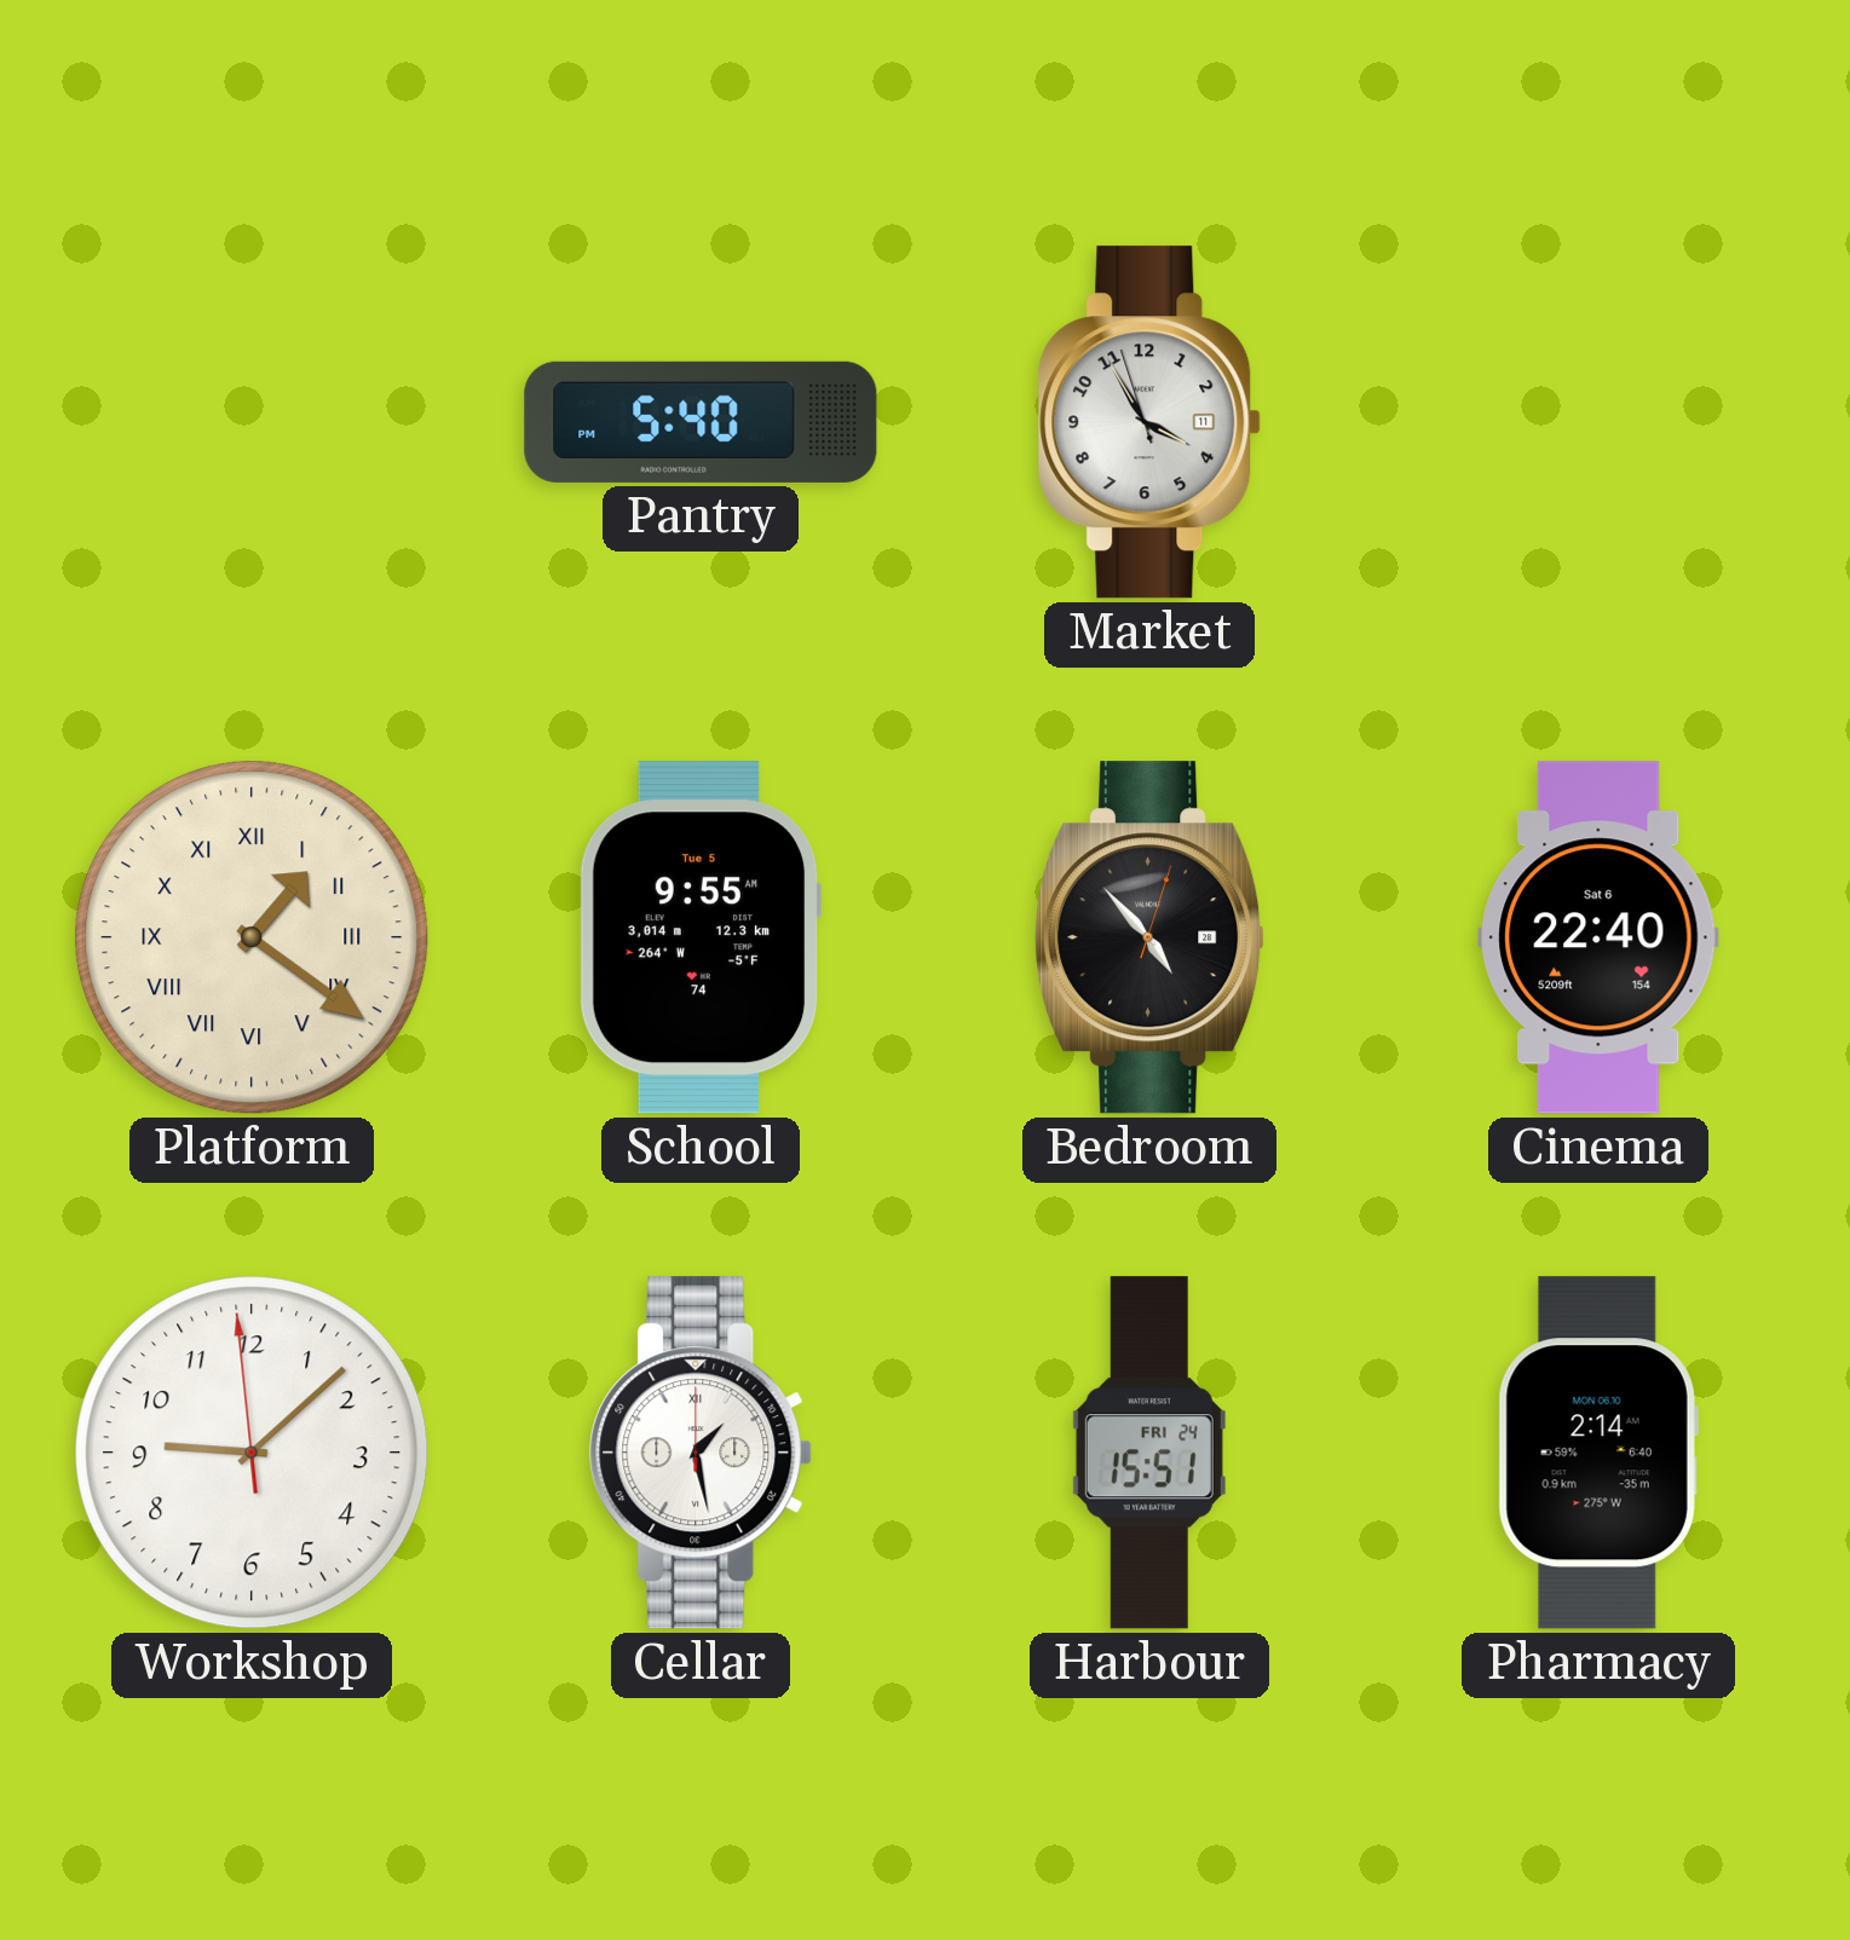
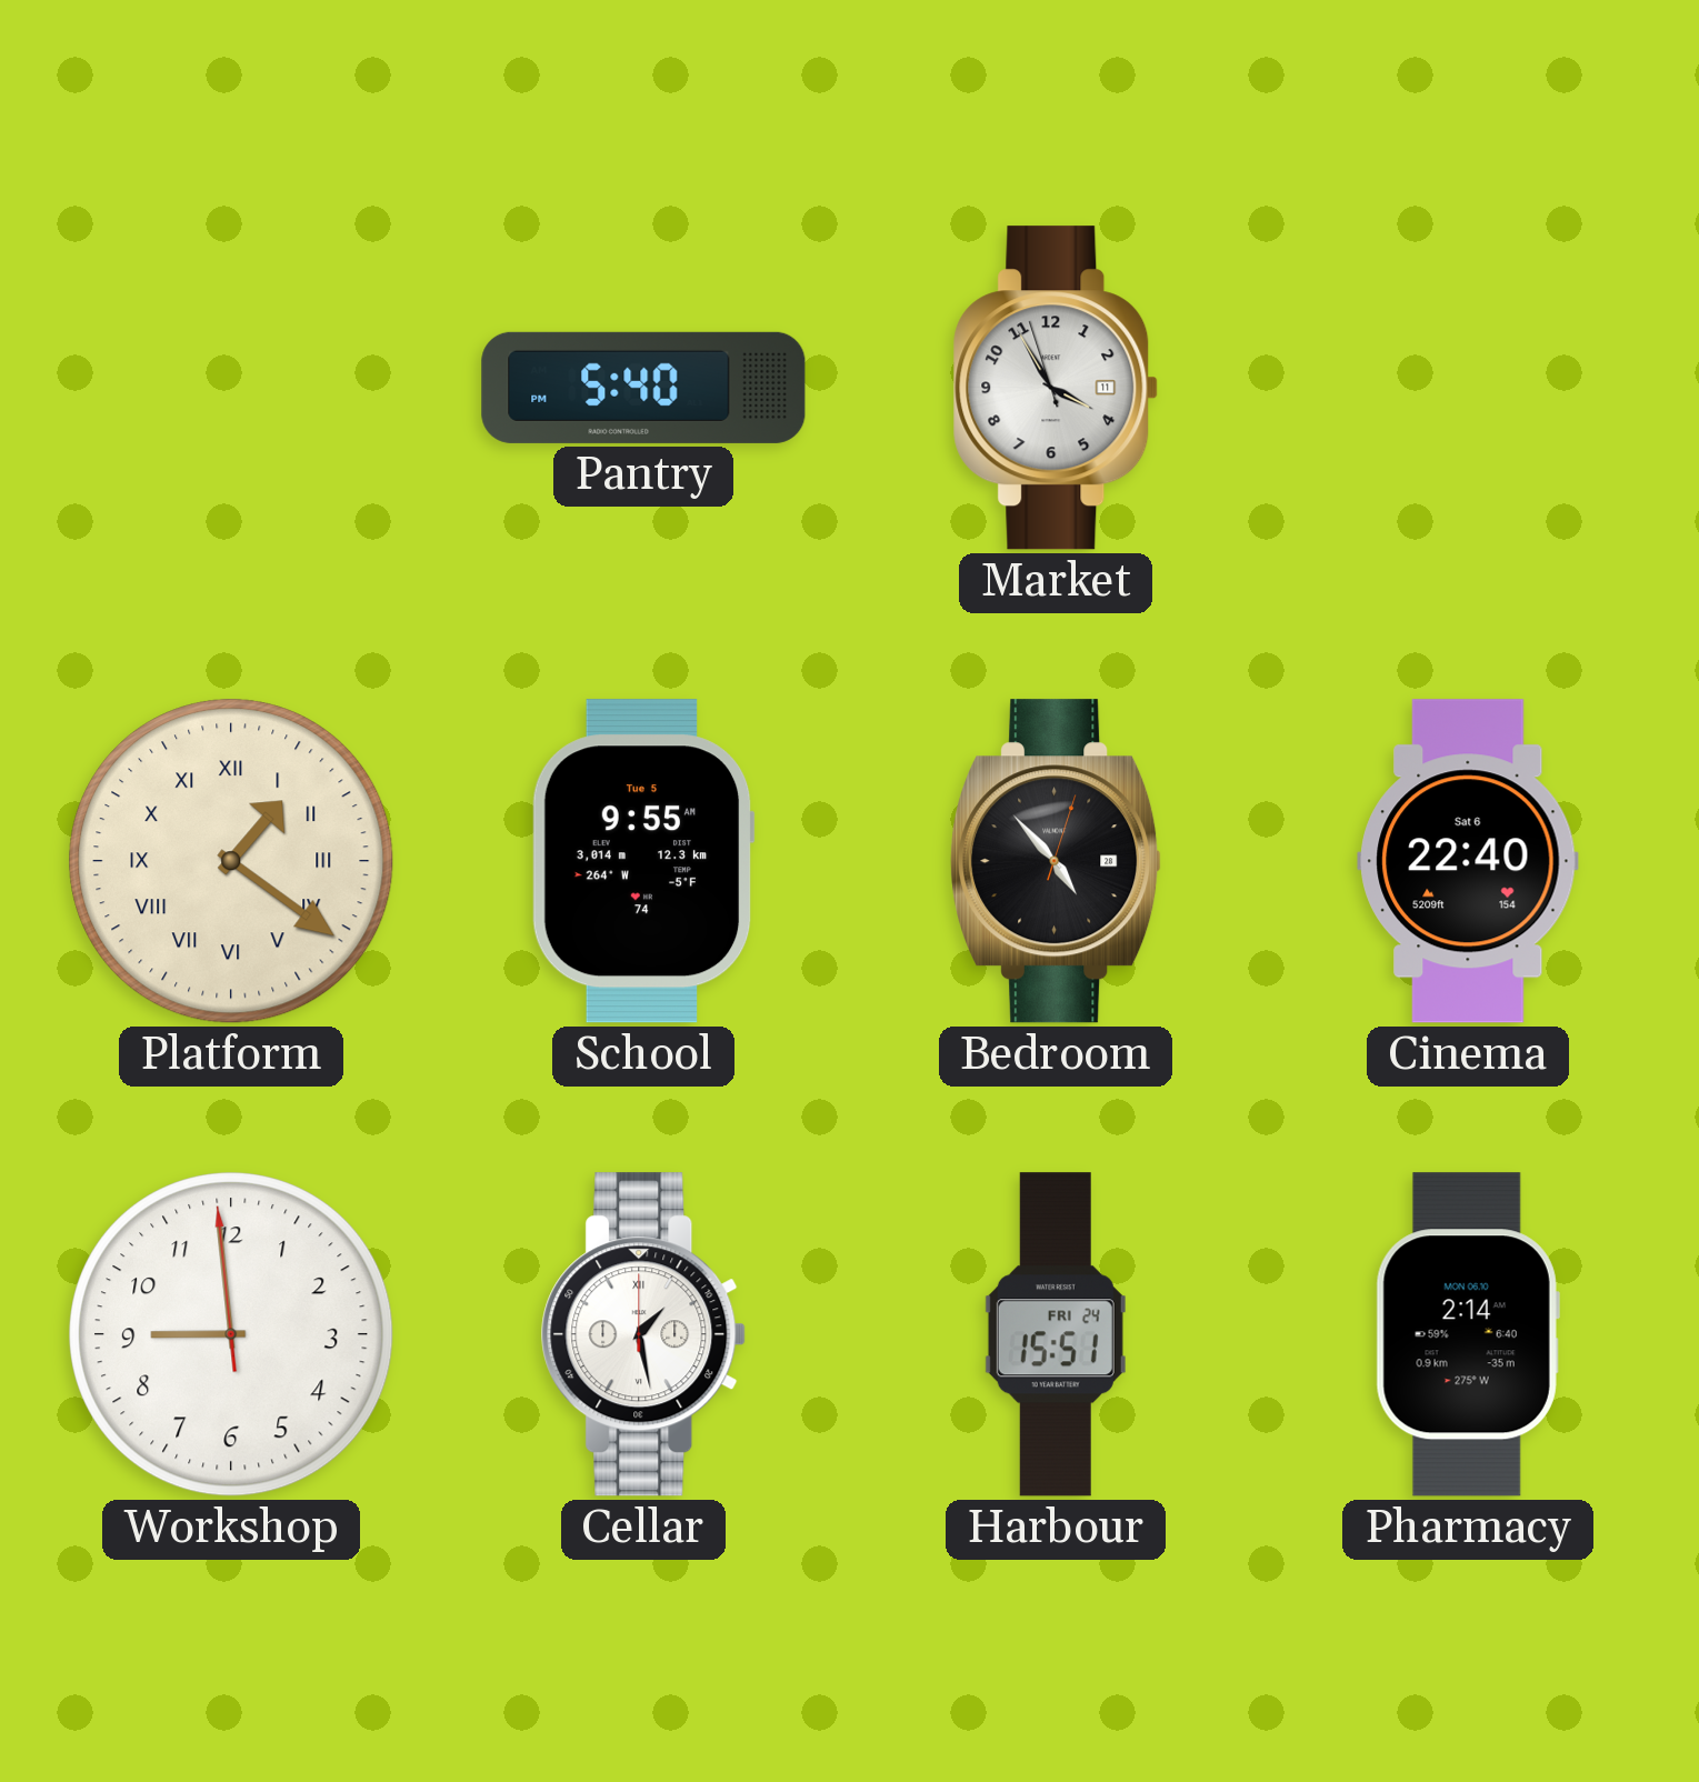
Workshop: 9:07 -> 8:58 (231, 1334)
